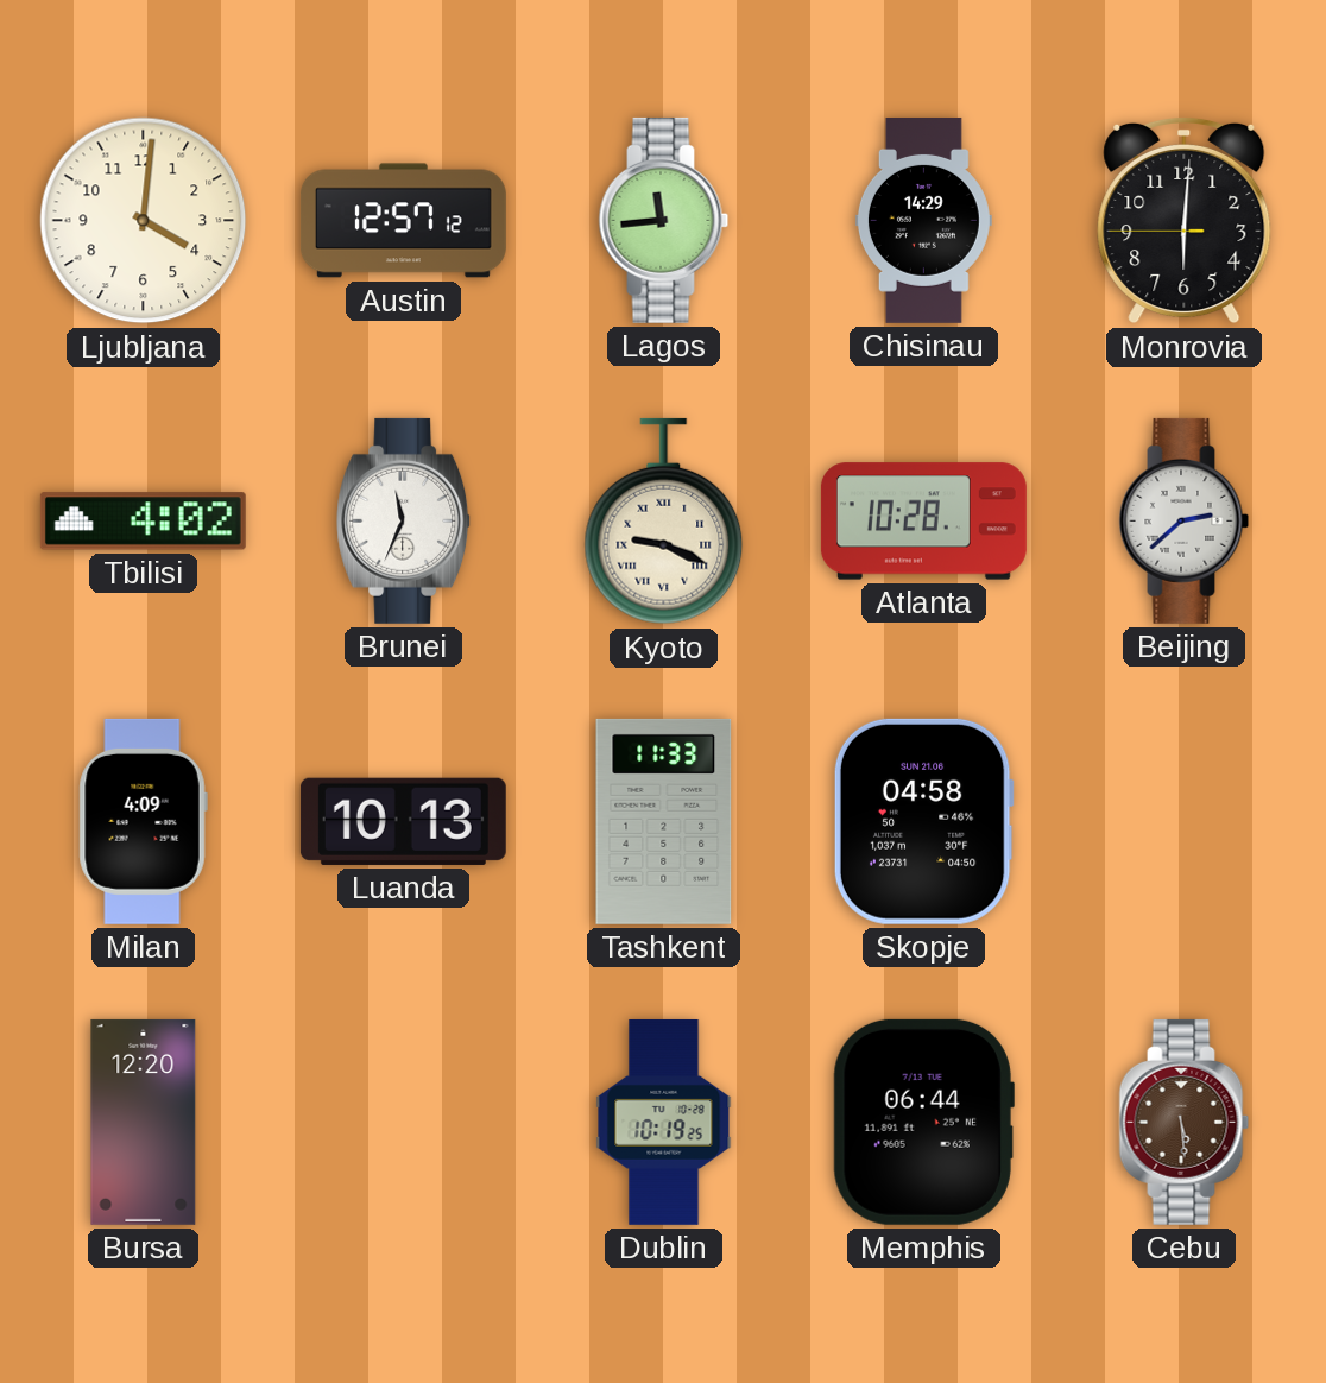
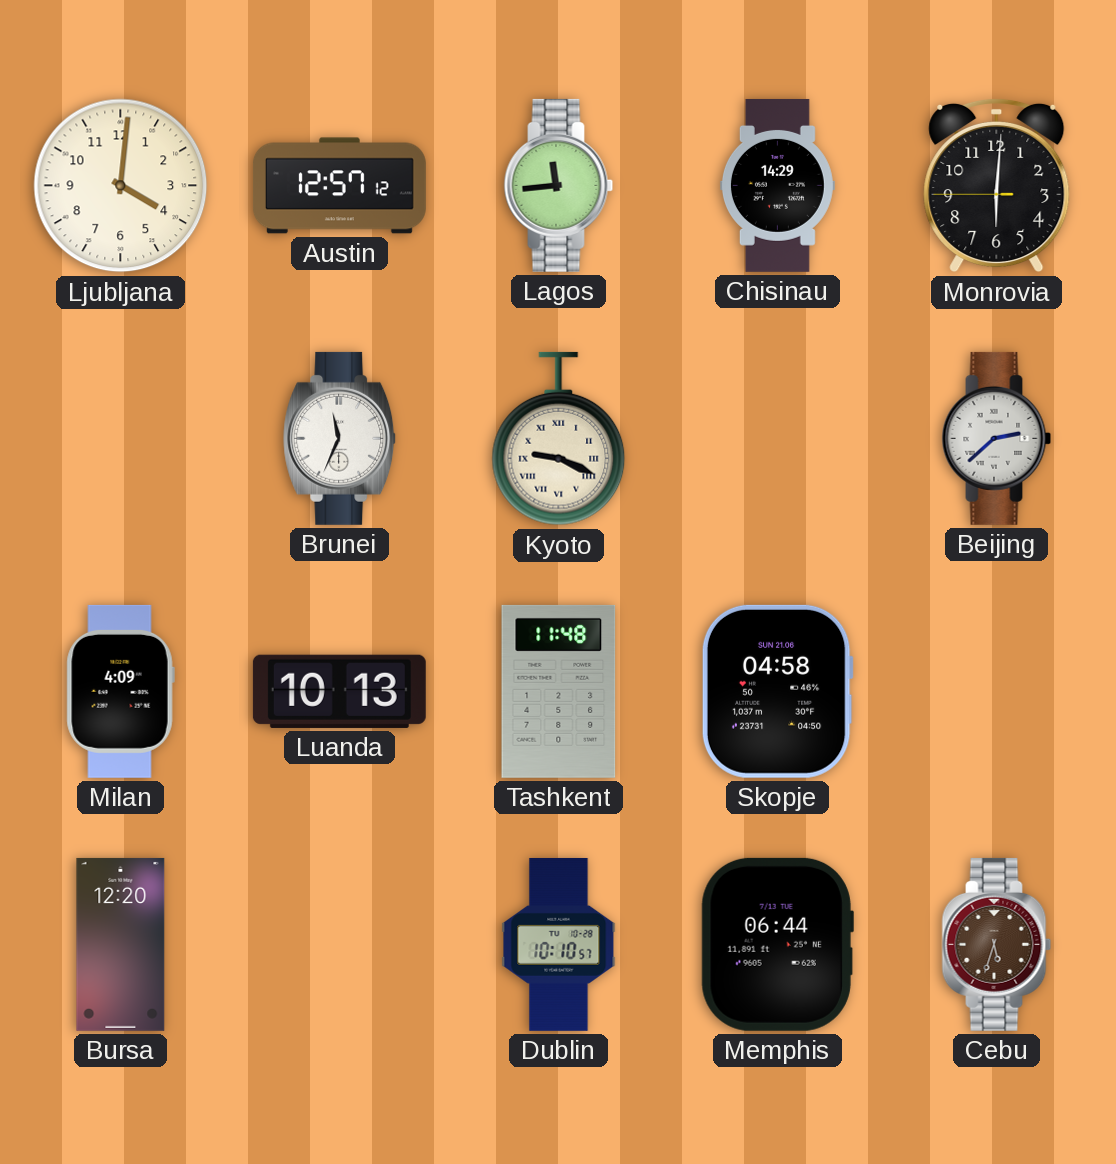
Tbilisi: 4:02 -> none (143, 522)
Atlanta: 10:28 -> none (923, 522)
Tashkent: 11:33 -> 11:48 (559, 691)
Dublin: 10:19 -> 10:10 (559, 944)
Cebu: 5:29 -> 5:33 (997, 944)
